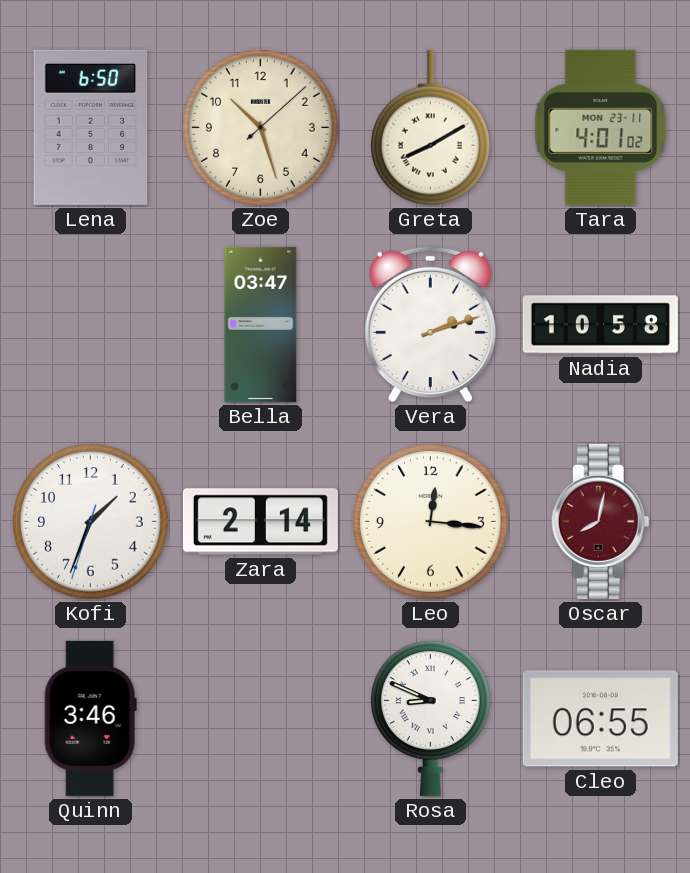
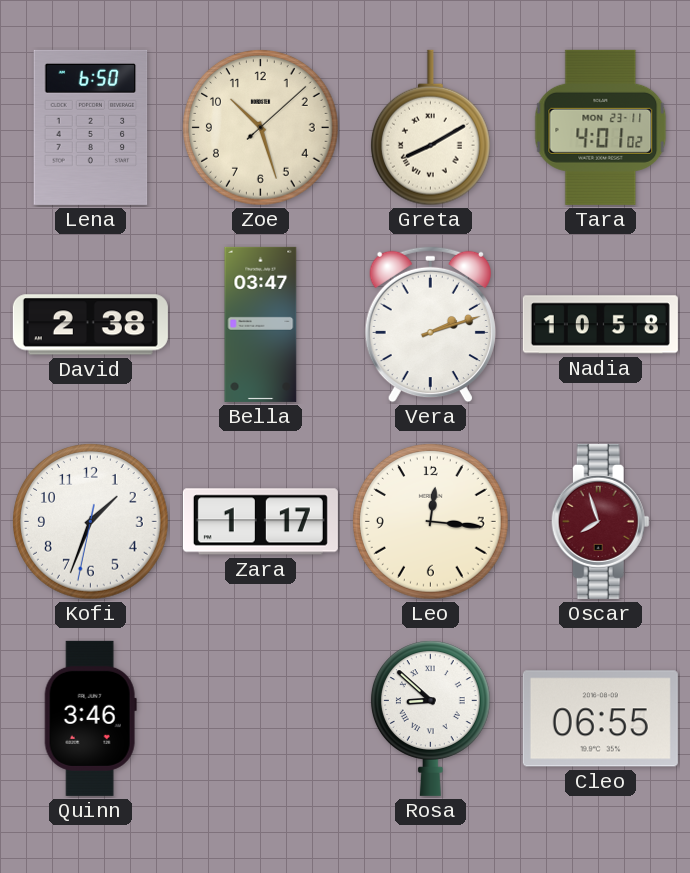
David: none -> 2:38 (90, 325)
Kofi: 1:33:33 -> 1:33:32 (91, 522)
Zara: 2:14 -> 1:17 (260, 522)
Oscar: 8:02 -> 7:57 (600, 521)
Rosa: 8:49 -> 8:52 (430, 718)
